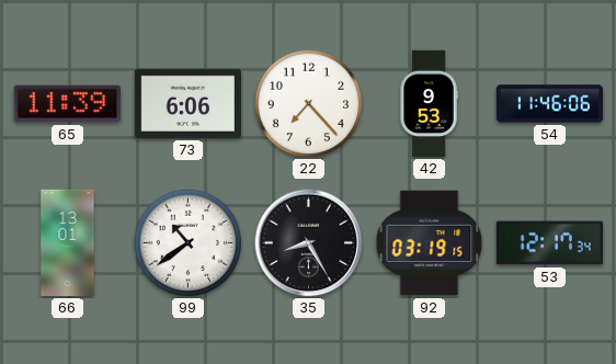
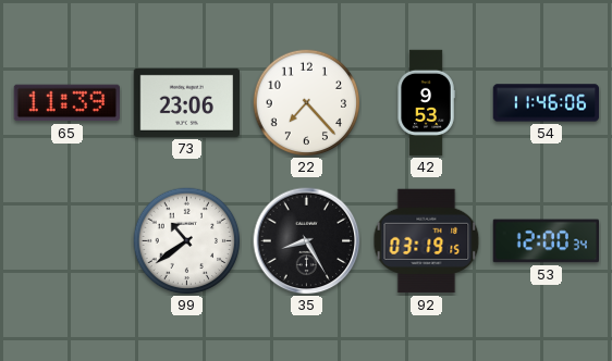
73: 6:06 -> 23:06 (186, 102)
66: 13:01 -> none (68, 243)
53: 12:17 -> 12:00 (546, 241)
